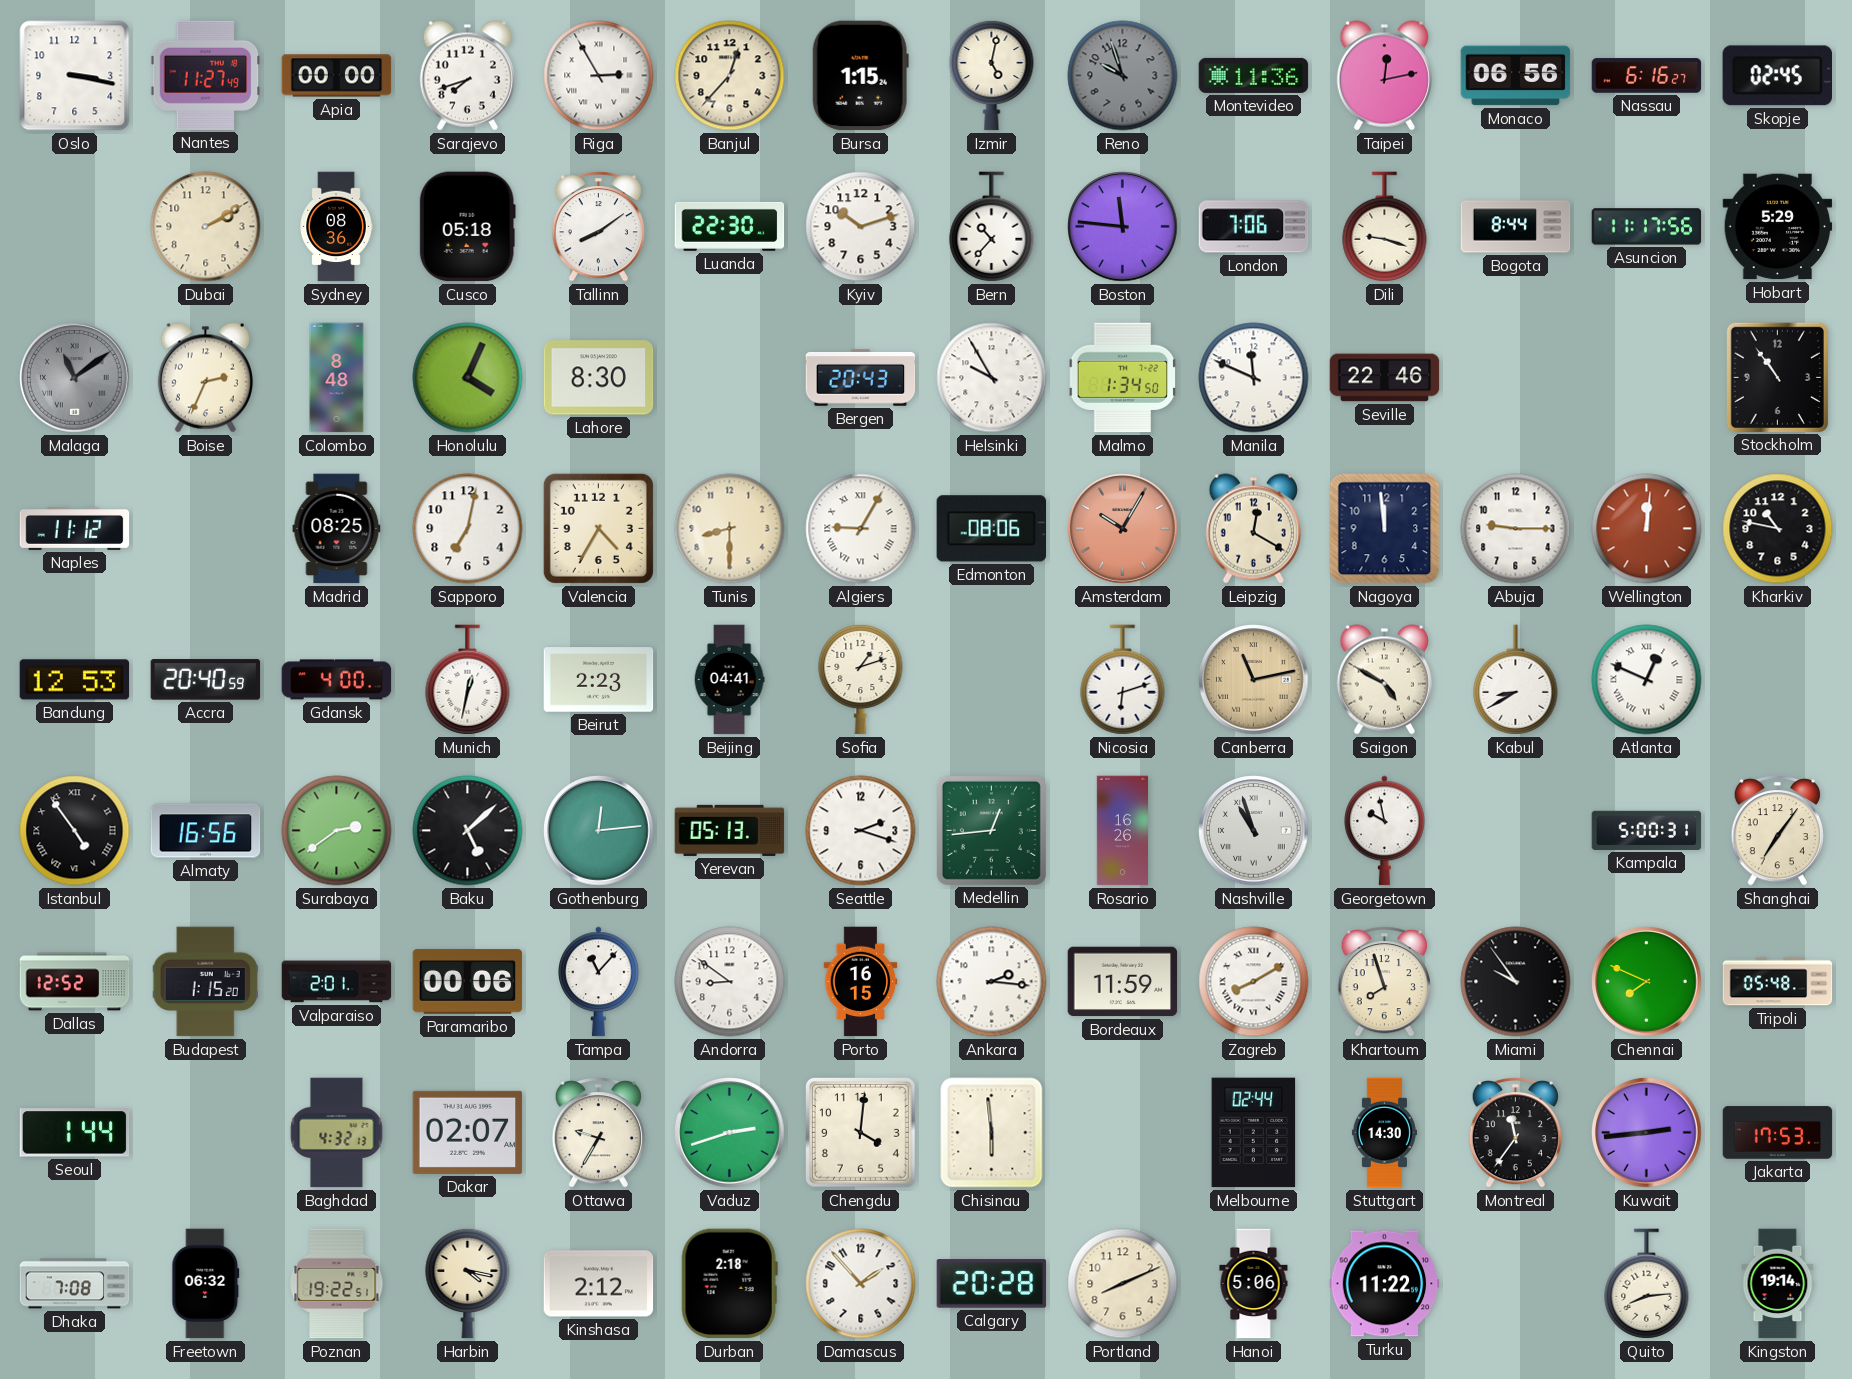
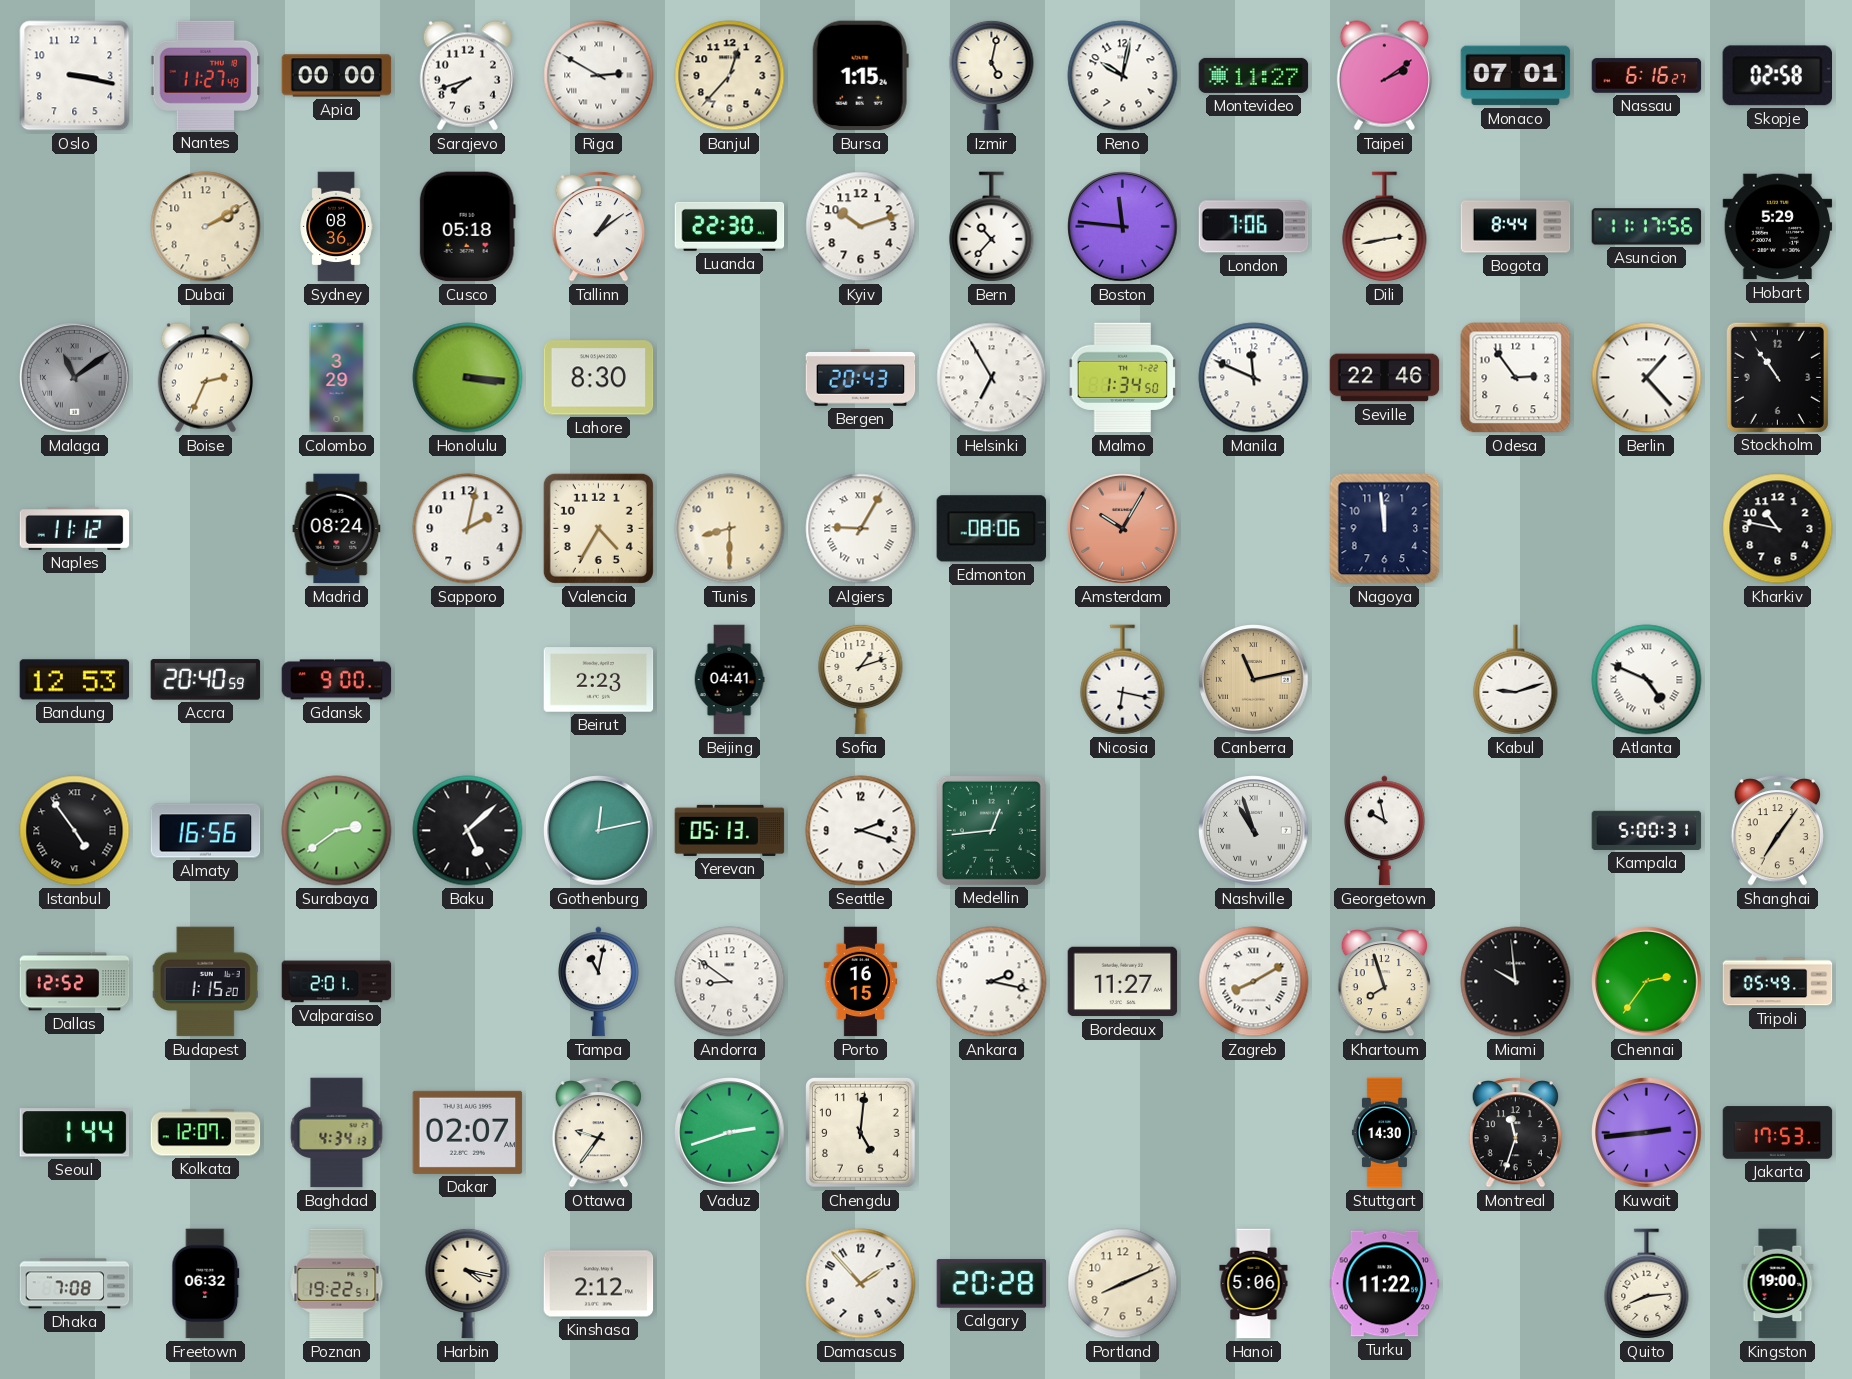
Riga: 2:55 -> 2:50 (599, 76)
Reno: 9:57 -> 10:02 (1123, 76)
Reno dial: grey -> white (1123, 76)
Montevideo: 11:36 -> 11:27 (1254, 75)
Taipei: 12:13 -> 2:09 (1384, 76)
Monaco: 06:56 -> 07:01 (1516, 76)
Skopje: 02:45 -> 02:58 (1777, 76)
Tallinn: 8:09 -> 1:09 (598, 227)
Dili: 9:18 -> 2:43 (1385, 227)
Colombo: 8:48 -> 3:29 (337, 378)
Honolulu: 4:04 -> 3:16 (468, 378)
Helsinki: 9:55 -> 6:55 (992, 378)
Odesa: none -> 2:54 (1516, 378)
Berlin: none -> 1:23 (1647, 378)
Madrid: 08:25 -> 08:24 (337, 529)
Sapporo: 7:02 -> 2:02 (468, 529)
Leipzig: 12:20 -> none (1253, 529)
Abuja: 9:15 -> none (1516, 529)
Wellington: 12:01 -> none (1647, 529)
Gdansk: 4:00 -> 9:00 (337, 680)
Munich: 12:32 -> none (468, 680)
Nicosia: 6:12 -> 6:17 (1123, 680)
Saigon: 4:50 -> none (1384, 680)
Kabul: 8:40 -> 9:12 (1516, 680)
Atlanta: 12:49 -> 4:49 (1647, 680)
Gothenburg: 12:14 -> 12:13 (599, 831)
Rosario: 16:26 -> none (1123, 831)
Paramaribo: 00:06 -> none (468, 982)
Tampa: 11:07 -> 11:02 (599, 982)
Ankara: 2:16 -> 2:17 (992, 982)
Bordeaux: 11:59 -> 11:27 (1123, 982)
Miami: 9:54 -> 9:59 (1516, 982)
Chennai: 7:49 -> 2:36 (1647, 982)
Tripoli: 05:48 -> 05:49 (1778, 982)
Kolkata: none -> 12:07 (206, 1133)
Baghdad: 4:32 -> 4:34 (337, 1133)
Ottawa: 9:35 -> 9:36 (598, 1133)
Chengdu: 4:01 -> 5:01 (861, 1133)
Chisinau: 5:59 -> none (992, 1133)
Melbourne: 02:44 -> none (1254, 1133)
Montreal: 11:36 -> 11:33 (1515, 1133)
Durban: 2:18 -> none (729, 1284)
Kingston: 19:14 -> 19:00 (1778, 1284)
